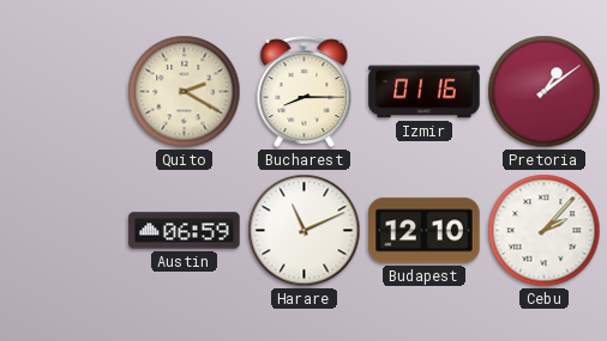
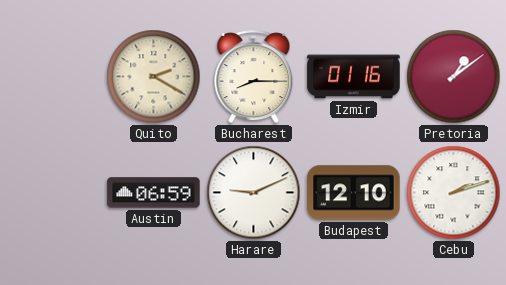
Harare: 11:11 -> 9:11 (254, 193)
Cebu: 2:07 -> 2:12 (454, 193)
